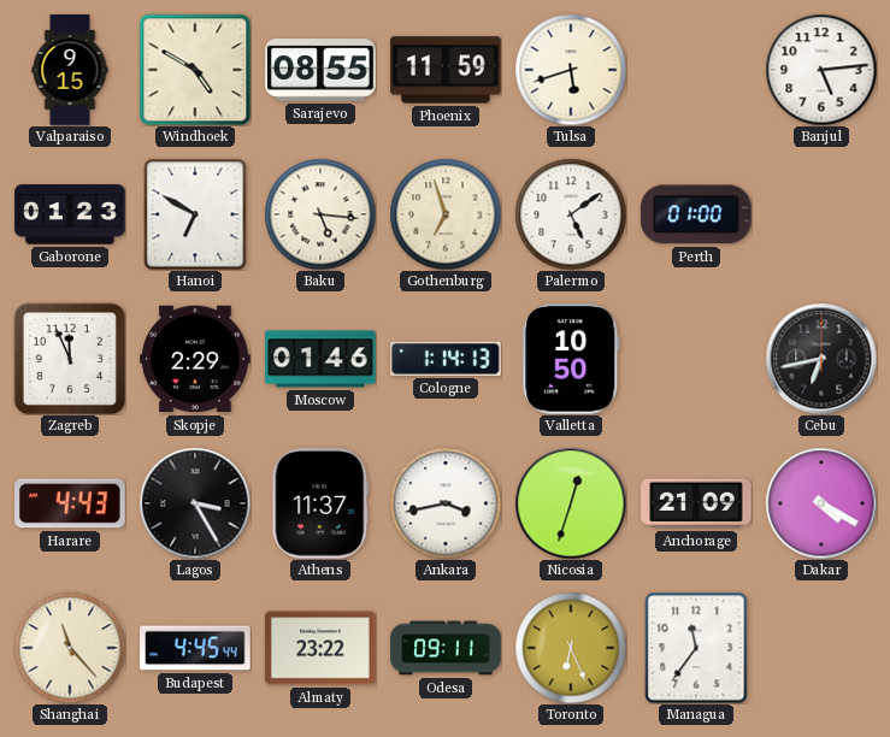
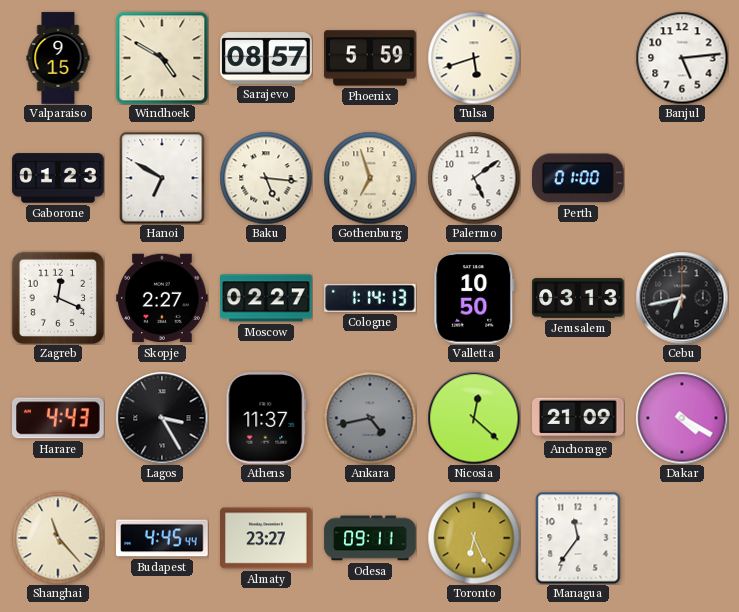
Sarajevo: 08:55 -> 08:57 (266, 58)
Phoenix: 11:59 -> 5:59 (370, 58)
Zagreb: 11:56 -> 12:19 (58, 298)
Skopje: 2:29 -> 2:27 (162, 298)
Moscow: 01:46 -> 02:27 (266, 298)
Jerusalem: none -> 03:13 (578, 298)
Ankara: 3:43 -> 4:43 (370, 418)
Ankara dial: white -> grey (370, 418)
Nicosia: 12:33 -> 12:22 (474, 418)
Almaty: 23:22 -> 23:27 (266, 538)
